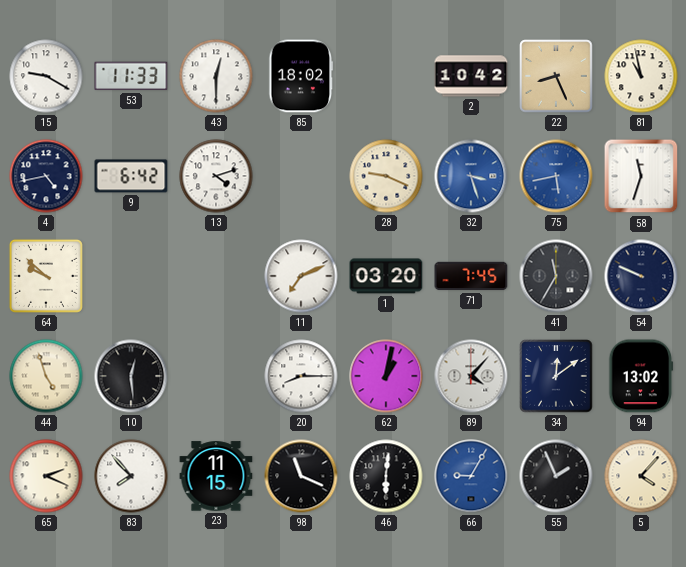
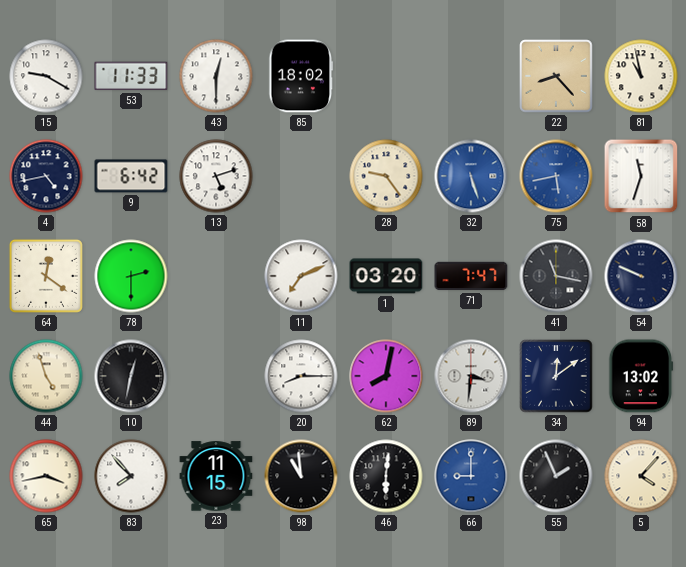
2: 10:42 -> none (471, 76)
22: 8:26 -> 8:23 (556, 76)
13: 4:12 -> 5:12 (216, 176)
28: 9:19 -> 9:24 (386, 176)
32: 3:27 -> 5:27 (471, 176)
64: 9:52 -> 12:21 (46, 276)
78: none -> 2:30 (131, 276)
71: 7:45 -> 7:47 (471, 276)
41: 11:35 -> 11:17 (556, 276)
10: 12:29 -> 12:32 (131, 376)
62: 1:02 -> 8:02 (386, 376)
89: 4:07 -> 3:31 (471, 376)
65: 2:19 -> 3:43 (46, 476)
98: 11:19 -> 10:59 (301, 476)
66: 9:05 -> 9:00 (471, 476)
